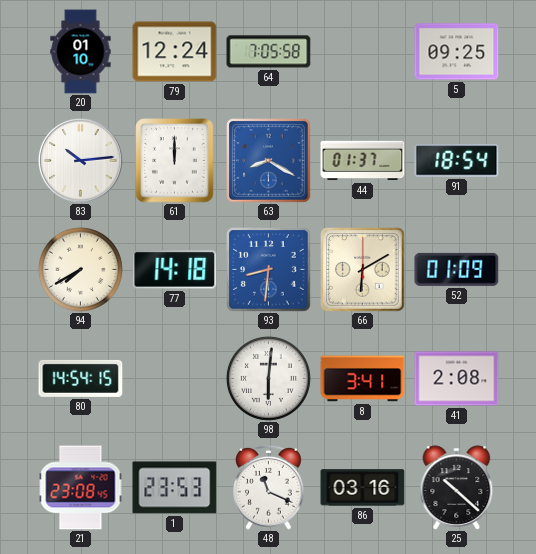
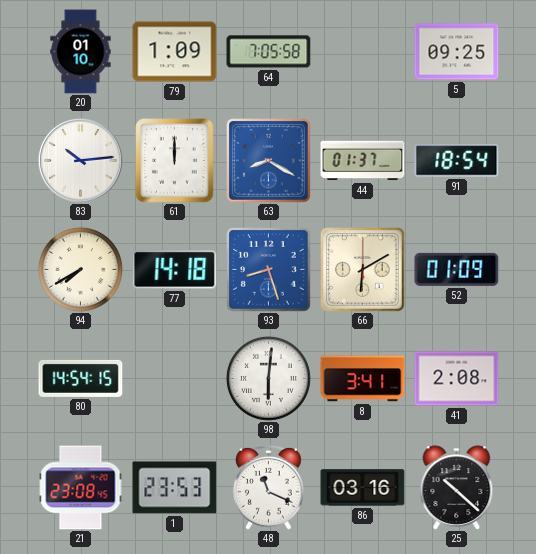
79: 12:24 -> 1:09 (175, 52)
93: 8:31 -> 8:27 (269, 270)
